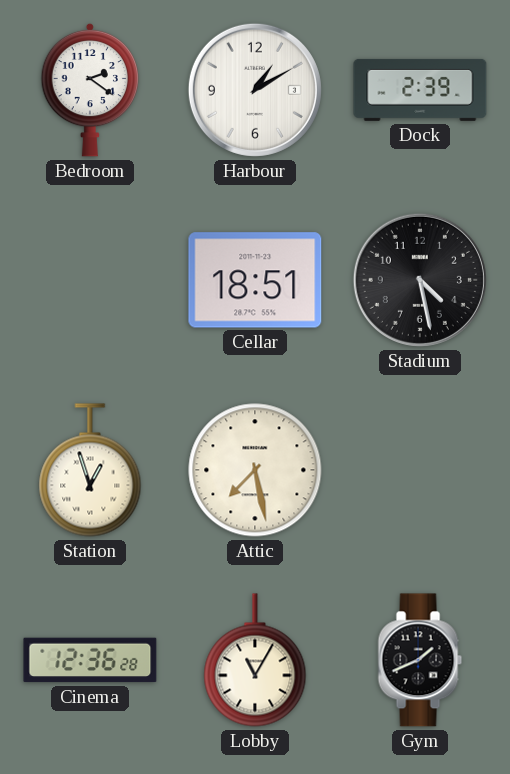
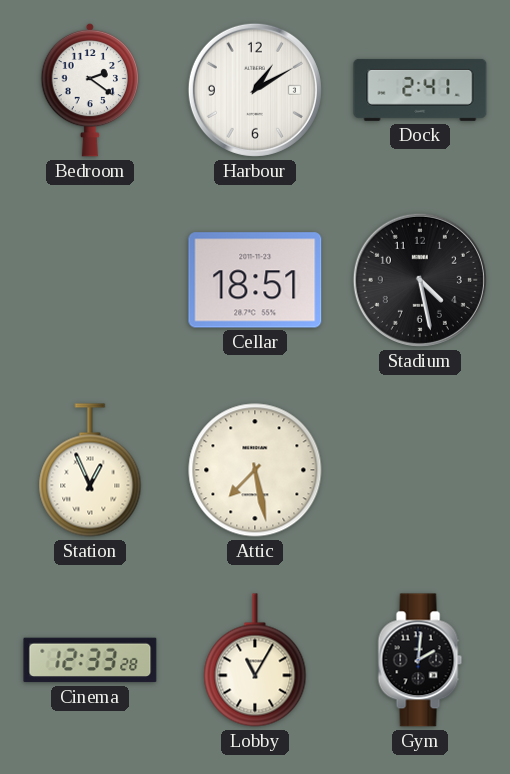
Dock: 2:39 -> 2:41 (420, 90)
Station: 12:57 -> 12:56 (90, 470)
Cinema: 12:36 -> 12:33 (90, 660)
Gym: 1:41 -> 2:01 (420, 660)
